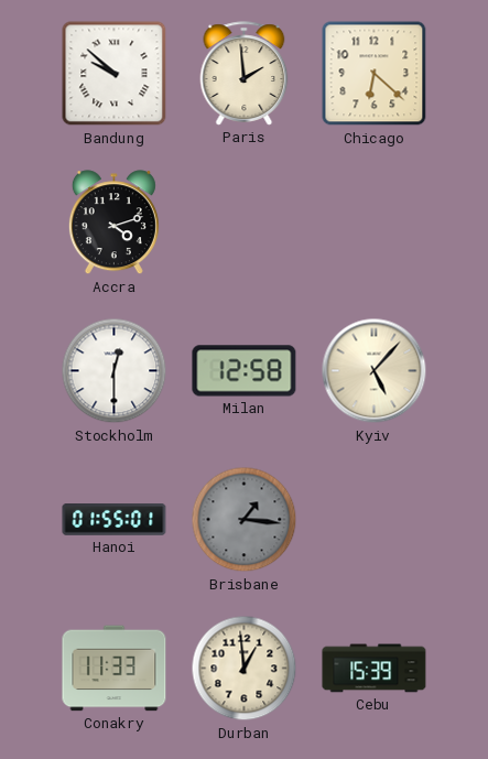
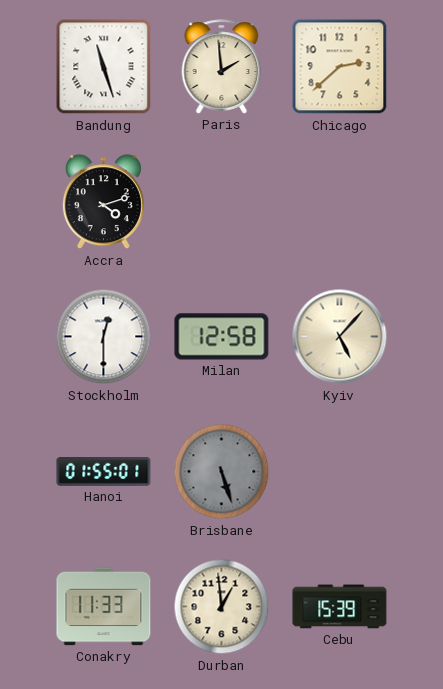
Bandung: 9:52 -> 11:27 (104, 67)
Chicago: 6:22 -> 2:38 (340, 67)
Brisbane: 1:16 -> 5:27 (222, 472)
